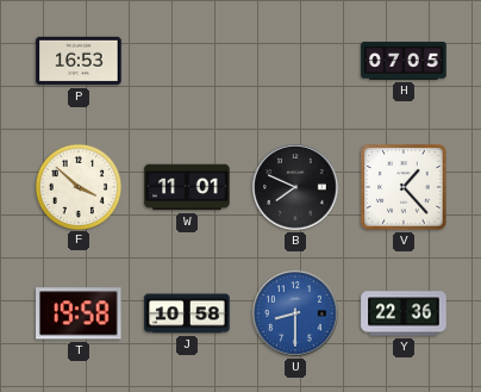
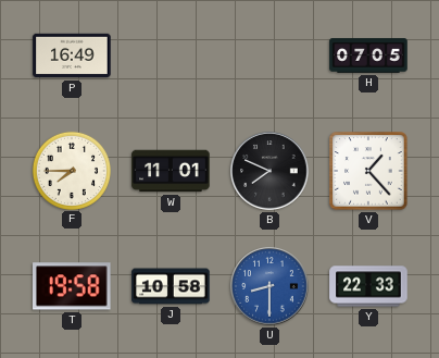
P: 16:53 -> 16:49 (72, 55)
F: 3:52 -> 7:45 (71, 170)
Y: 22:36 -> 22:33 (368, 286)
